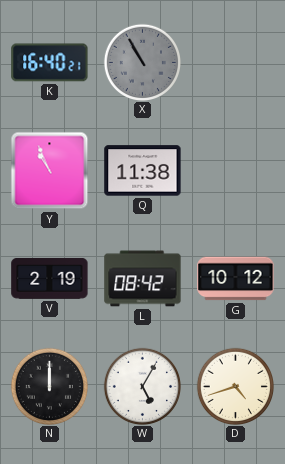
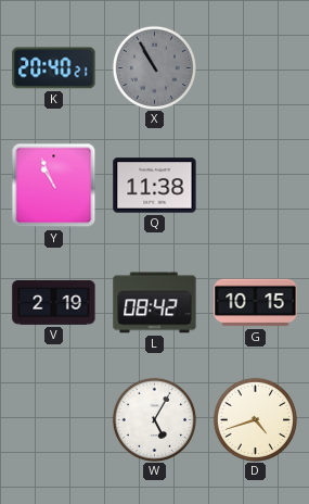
K: 16:40 -> 20:40 (54, 68)
G: 10:12 -> 10:15 (256, 303)
N: 12:00 -> none (49, 386)
